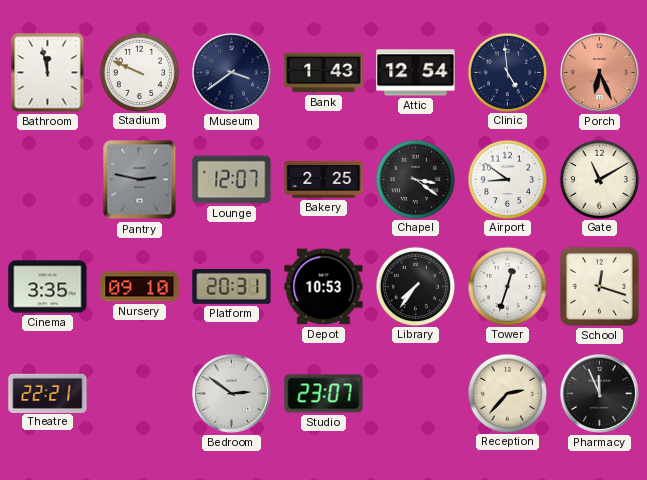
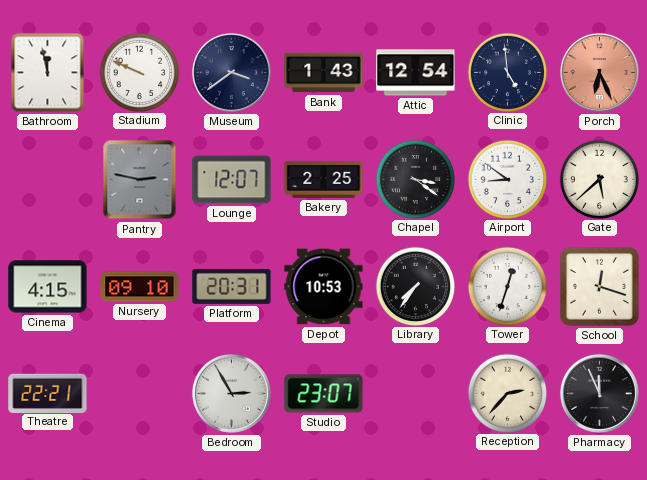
Gate: 11:10 -> 5:38 (599, 179)
Cinema: 3:35 -> 4:15 (48, 287)
Bedroom: 2:51 -> 2:55 (231, 393)
